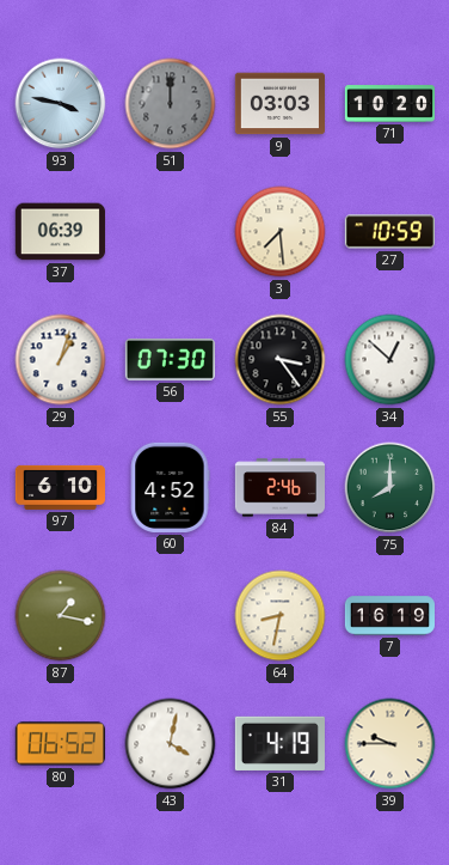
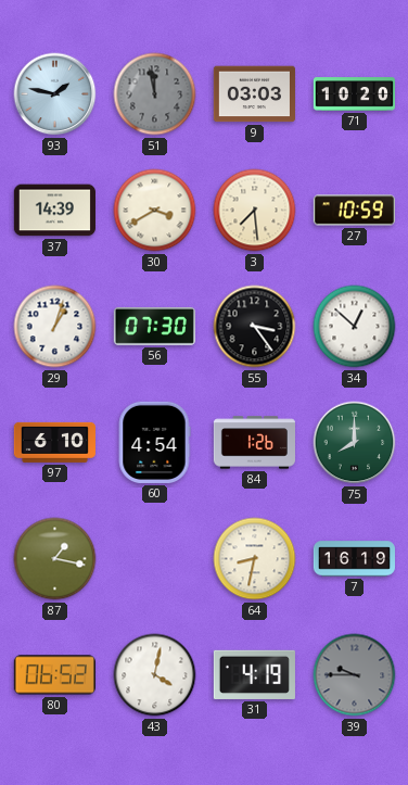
93: 3:47 -> 1:47 (55, 94)
51: 12:00 -> 11:58 (155, 94)
37: 06:39 -> 14:39 (54, 211)
30: none -> 3:40 (155, 211)
60: 4:52 -> 4:54 (154, 442)
84: 2:46 -> 1:26 (254, 443)
39 dial: cream -> grey (355, 675)
